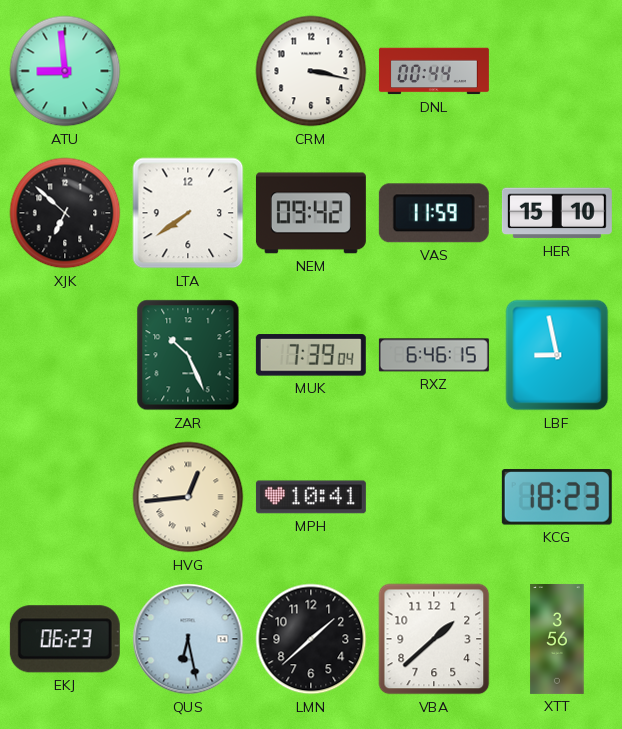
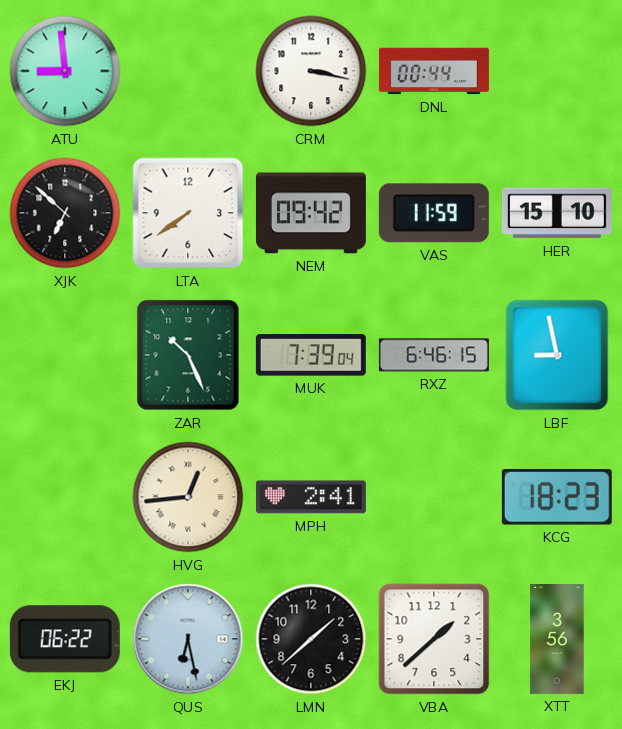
MPH: 10:41 -> 2:41 (311, 497)
EKJ: 06:23 -> 06:22 (65, 639)
